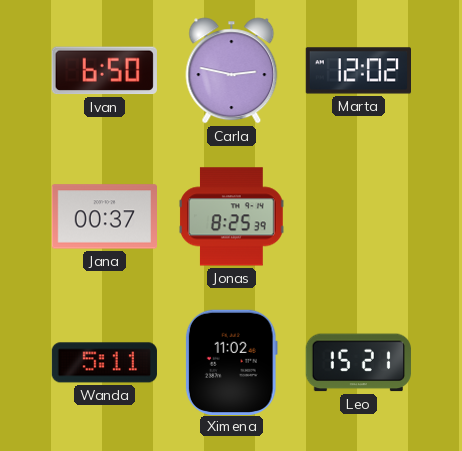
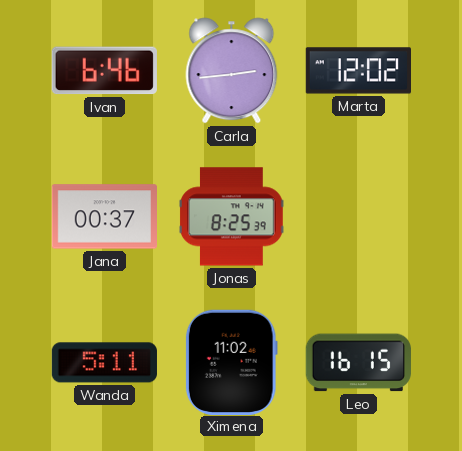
Ivan: 6:50 -> 6:46 (104, 71)
Carla: 2:47 -> 2:44 (232, 71)
Leo: 15:21 -> 16:15 (358, 363)
